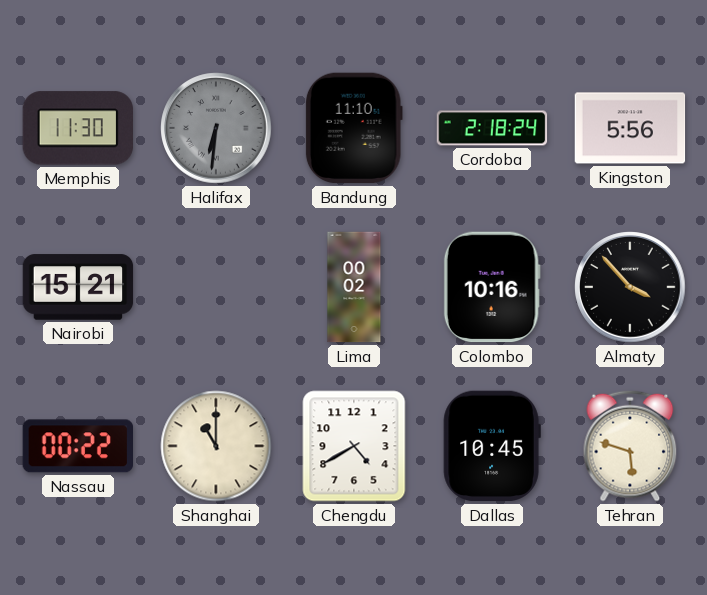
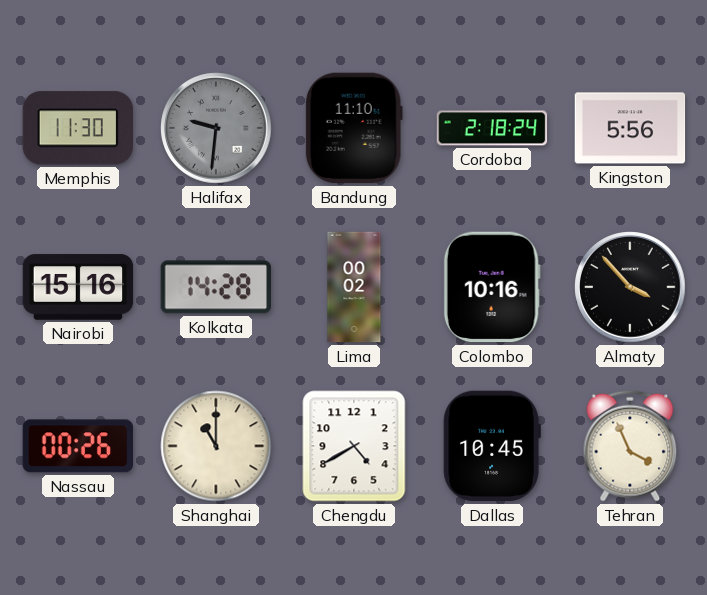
Halifax: 6:31 -> 9:31 (216, 128)
Nairobi: 15:21 -> 15:16 (78, 287)
Kolkata: none -> 14:28 (215, 287)
Nassau: 00:22 -> 00:26 (77, 446)
Tehran: 5:48 -> 3:56 (630, 446)
